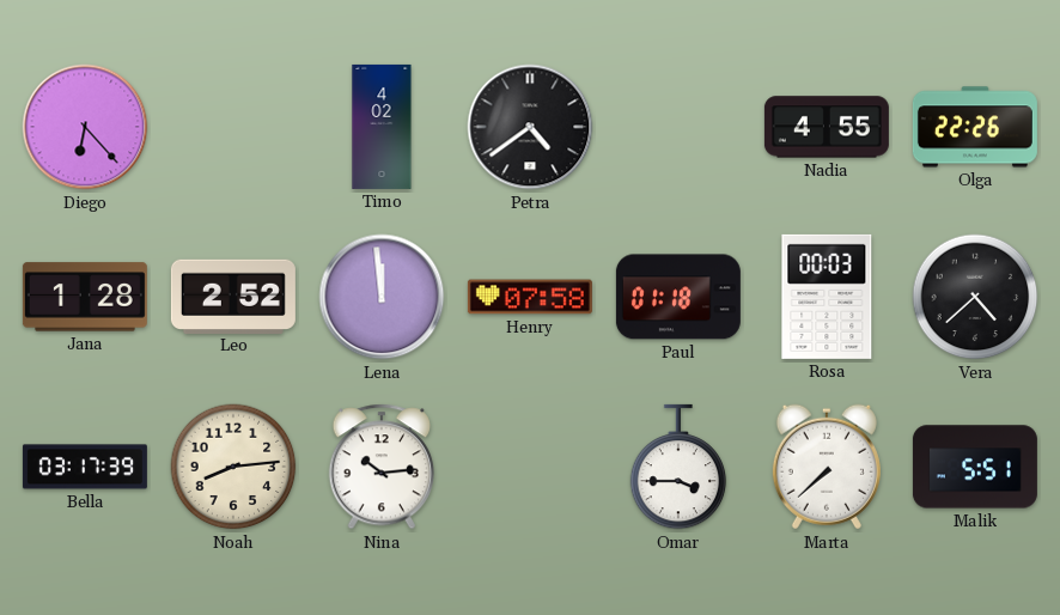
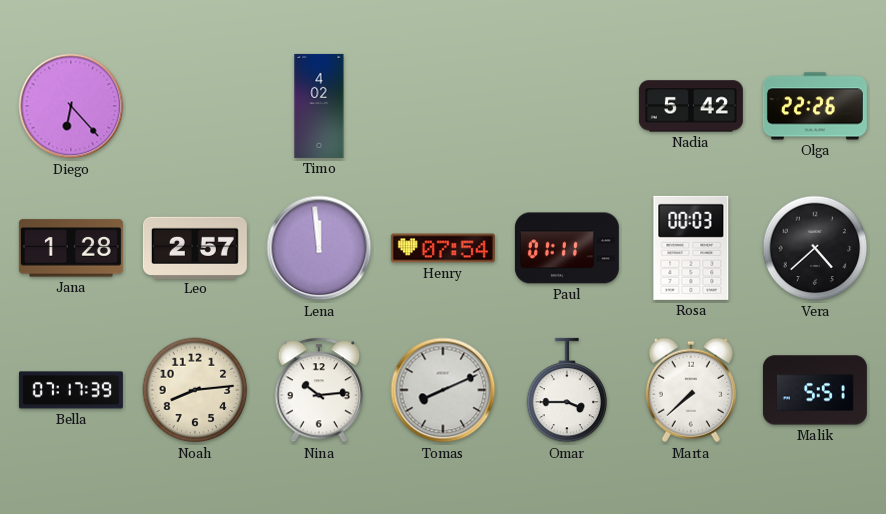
Petra: 4:39 -> none (530, 127)
Nadia: 4:55 -> 5:42 (691, 106)
Leo: 2:52 -> 2:57 (195, 247)
Henry: 07:58 -> 07:54 (443, 248)
Paul: 01:18 -> 01:11 (567, 248)
Bella: 03:17 -> 07:17 (71, 390)
Tomas: none -> 8:11 (443, 390)
